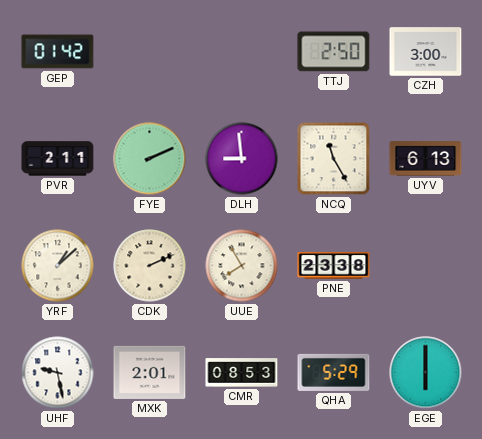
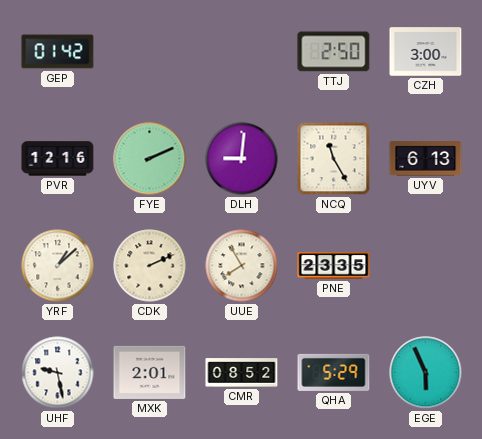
PVR: 2:11 -> 12:16 (58, 159)
DLH: 8:59 -> 9:01 (242, 159)
PNE: 23:38 -> 23:35 (334, 266)
CMR: 08:53 -> 08:52 (242, 373)
EGE: 6:00 -> 5:56 (426, 373)
